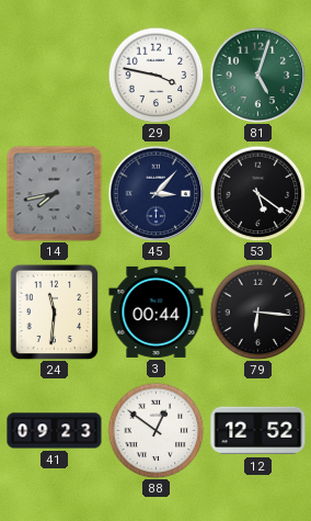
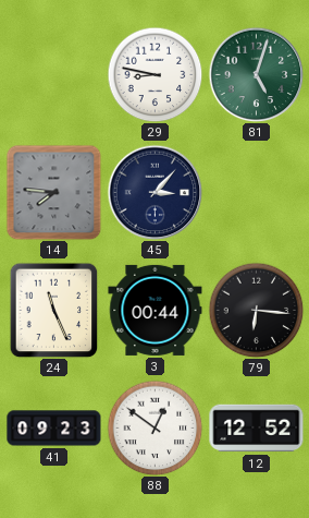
29: 3:47 -> 8:47 (154, 74)
14: 7:43 -> 7:46 (53, 192)
53: 5:21 -> none (257, 193)
24: 11:31 -> 11:26 (54, 310)
